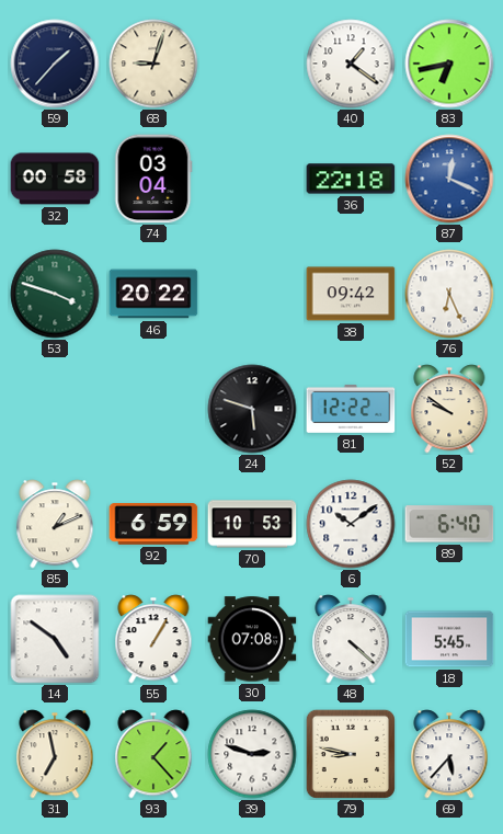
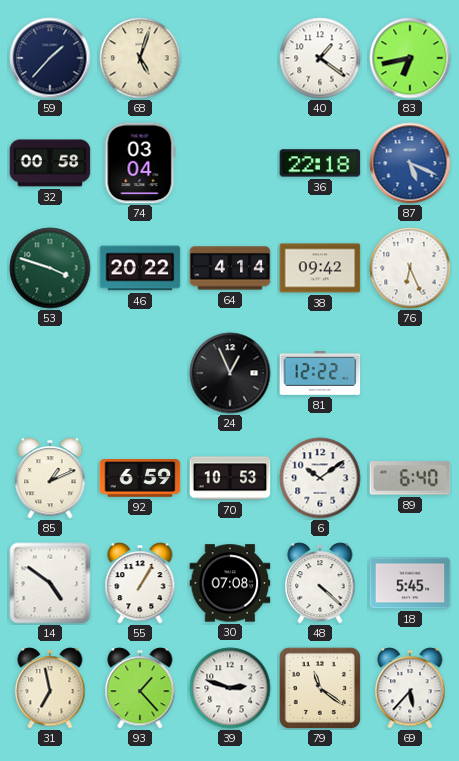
68: 9:03 -> 5:03 (140, 58)
87: 12:19 -> 5:19 (410, 163)
64: none -> 4:14 (230, 268)
24: 5:48 -> 12:56 (230, 373)
52: 9:51 -> none (449, 409)
79: 8:47 -> 11:21 (320, 688)
